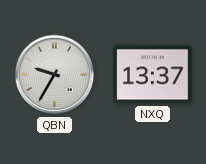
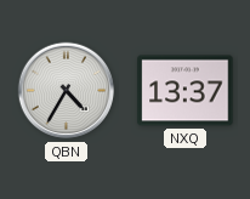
QBN: 9:35 -> 4:35 (67, 91)
